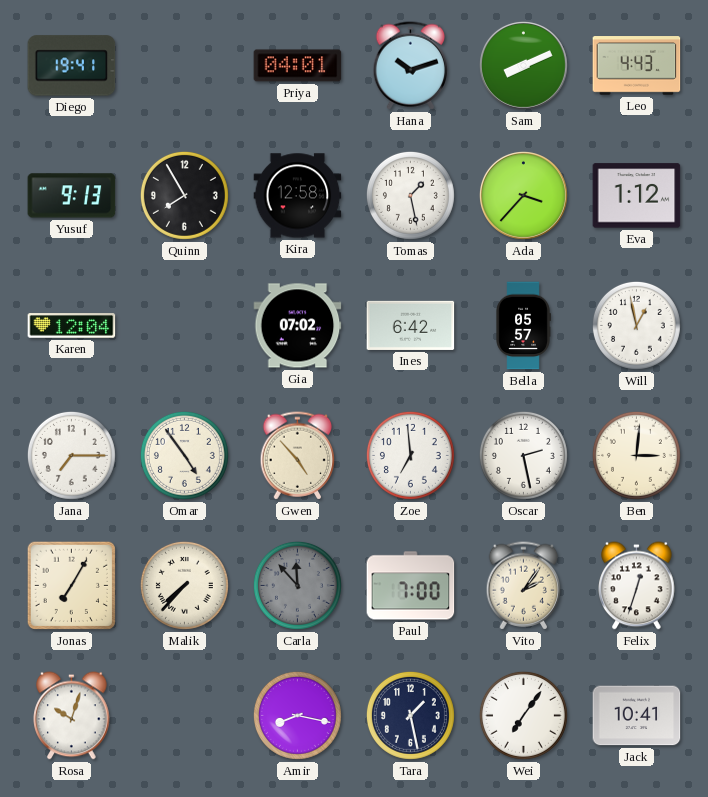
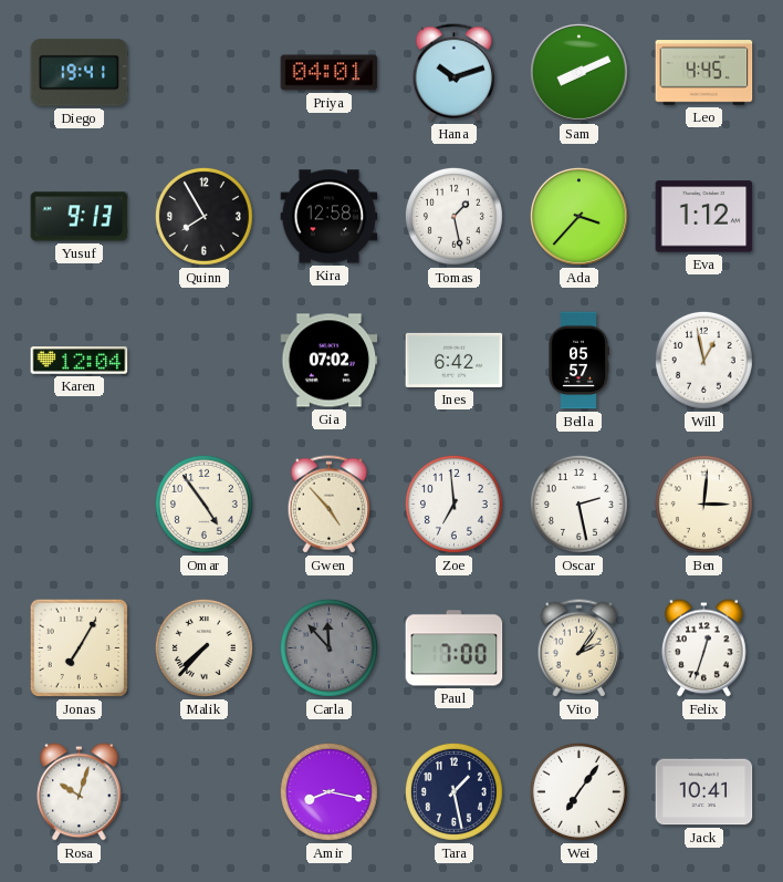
Leo: 4:43 -> 4:45 (704, 73)
Jana: 7:15 -> none (71, 455)
